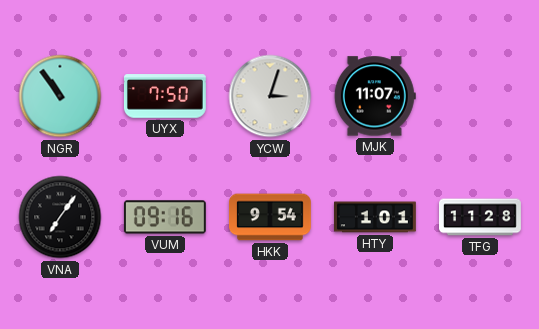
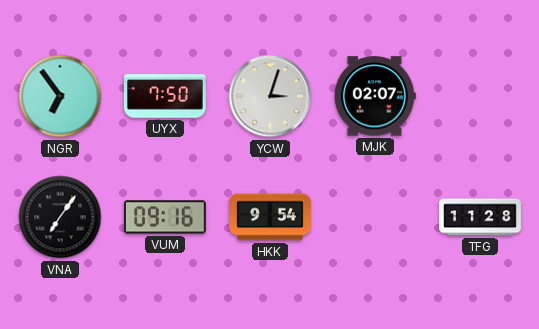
NGR: 10:54 -> 6:54 (60, 96)
MJK: 11:07 -> 02:07 (375, 96)
HTY: 1:01 -> none (376, 217)
